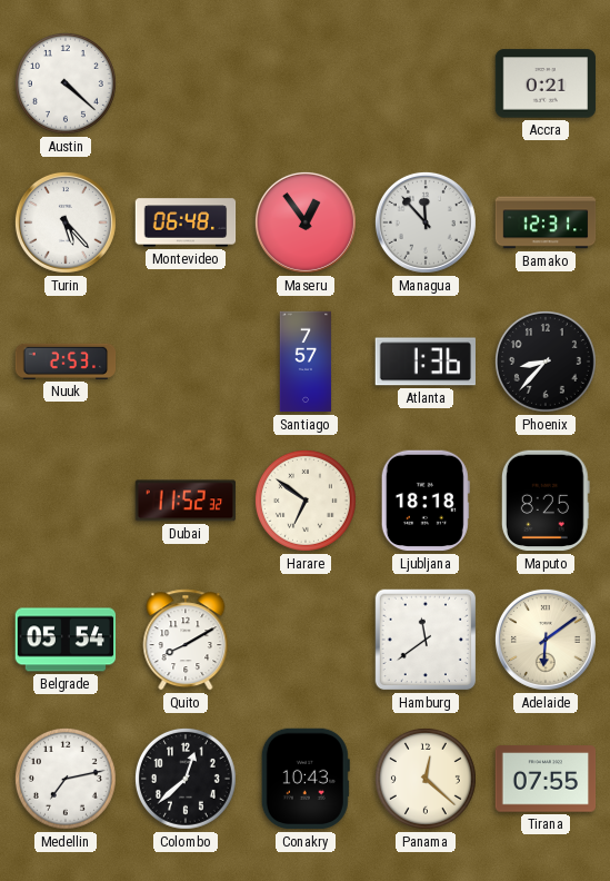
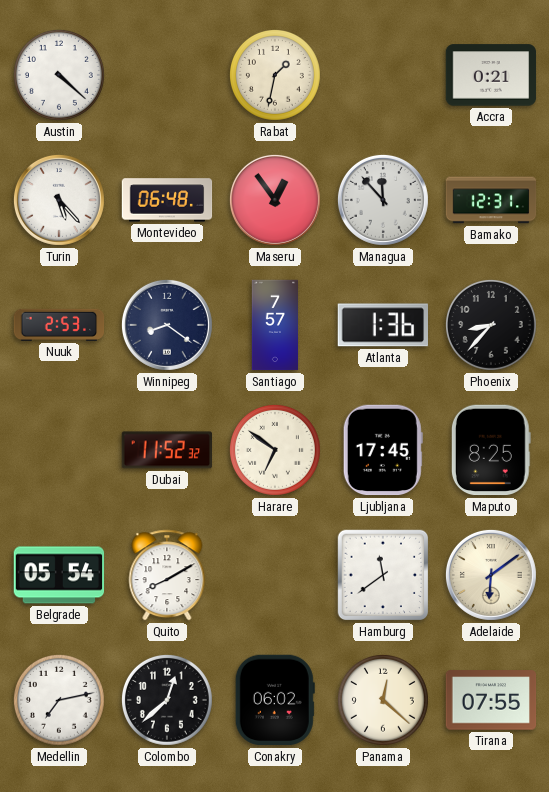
Rabat: none -> 1:32 (275, 75)
Winnipeg: none -> 8:21 (167, 325)
Ljubljana: 18:18 -> 17:45 (383, 450)
Conakry: 10:43 -> 06:02 (275, 700)
